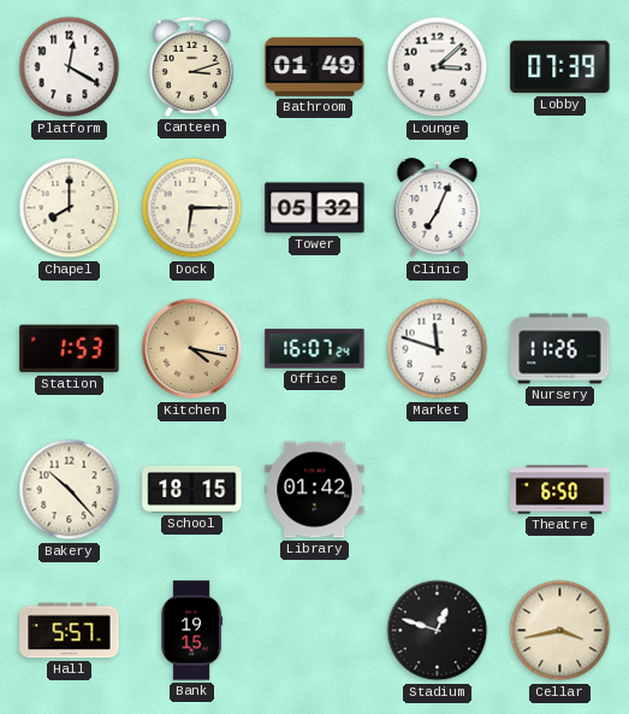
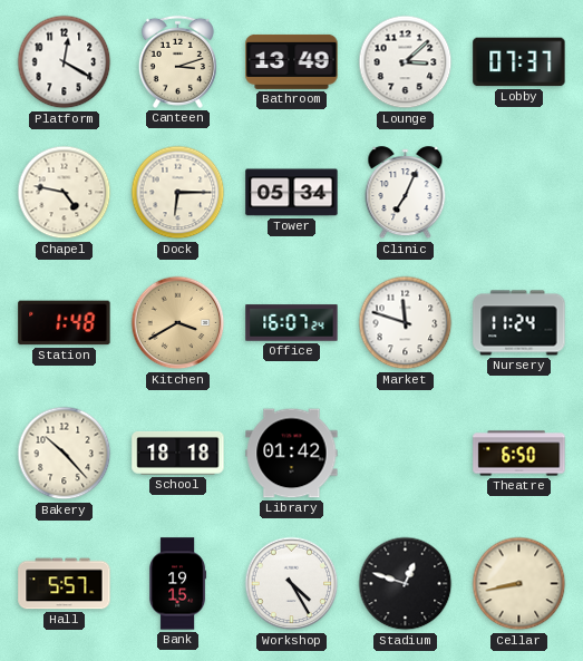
Bathroom: 01:49 -> 13:49 (292, 61)
Lobby: 07:39 -> 07:37 (519, 62)
Chapel: 8:00 -> 4:47 (65, 193)
Tower: 05:32 -> 05:34 (292, 193)
Station: 1:53 -> 1:48 (65, 323)
Kitchen: 4:17 -> 3:40 (178, 323)
Nursery: 11:26 -> 11:24 (519, 323)
School: 18:15 -> 18:18 (178, 453)
Workshop: none -> 4:25 (292, 584)
Cellar: 3:43 -> 8:43 (519, 584)
